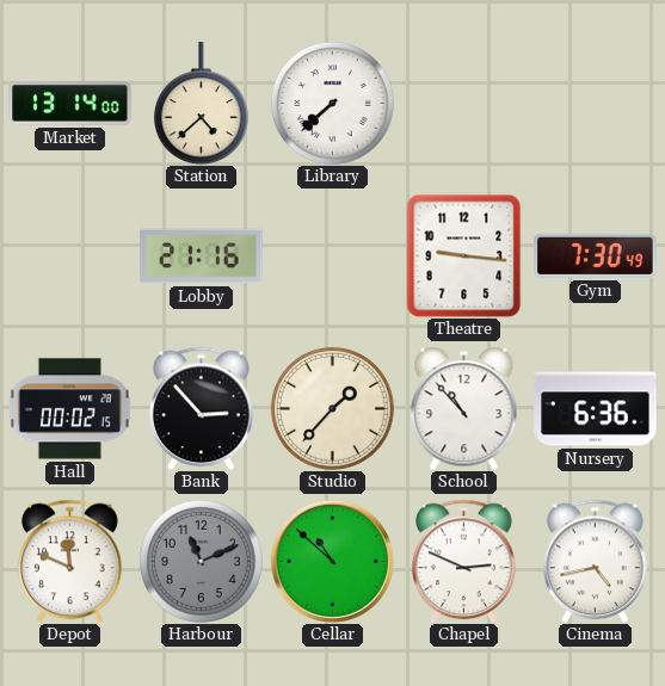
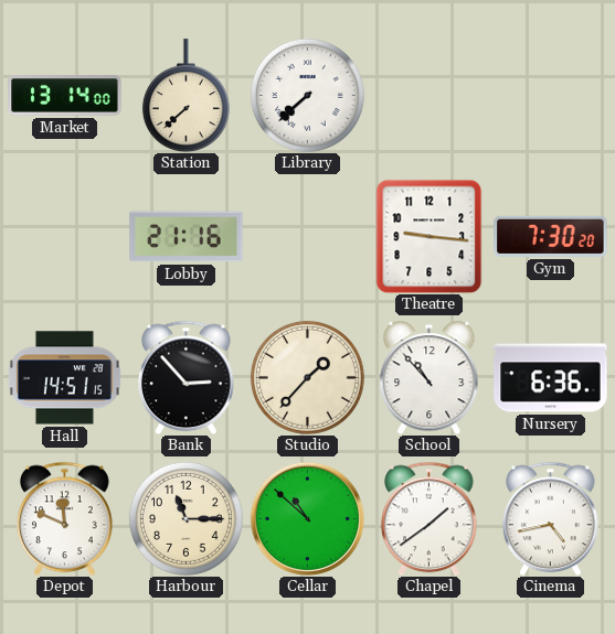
Station: 4:38 -> 7:38 (185, 96)
Gym: 7:30:49 -> 7:30:20 (551, 236)
Hall: 00:02 -> 14:51 (64, 378)
Harbour: 11:11 -> 11:15 (185, 518)
Harbour dial: grey -> cream (185, 518)
Chapel: 2:49 -> 1:39 (430, 518)
